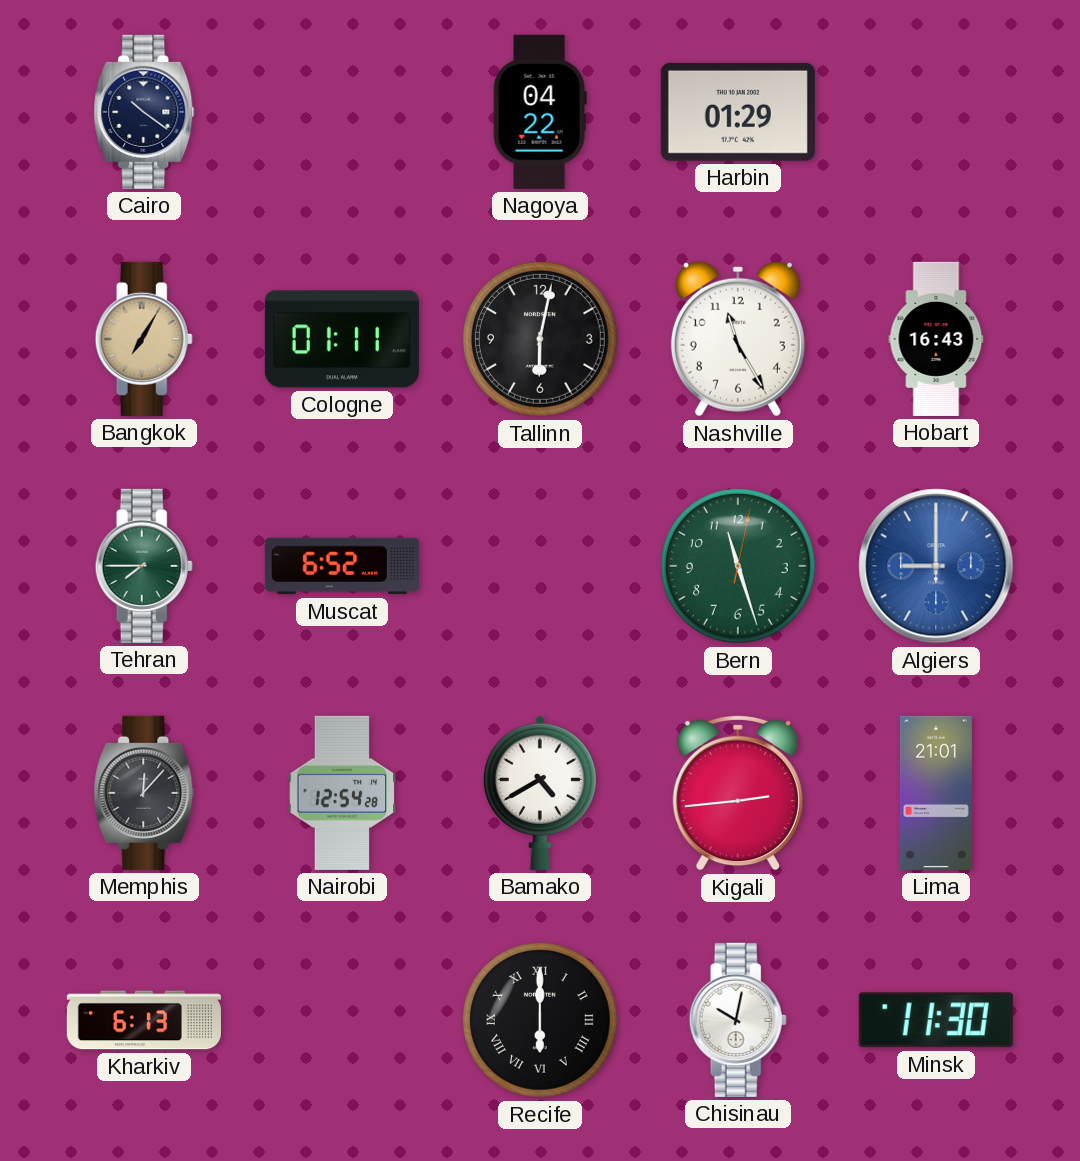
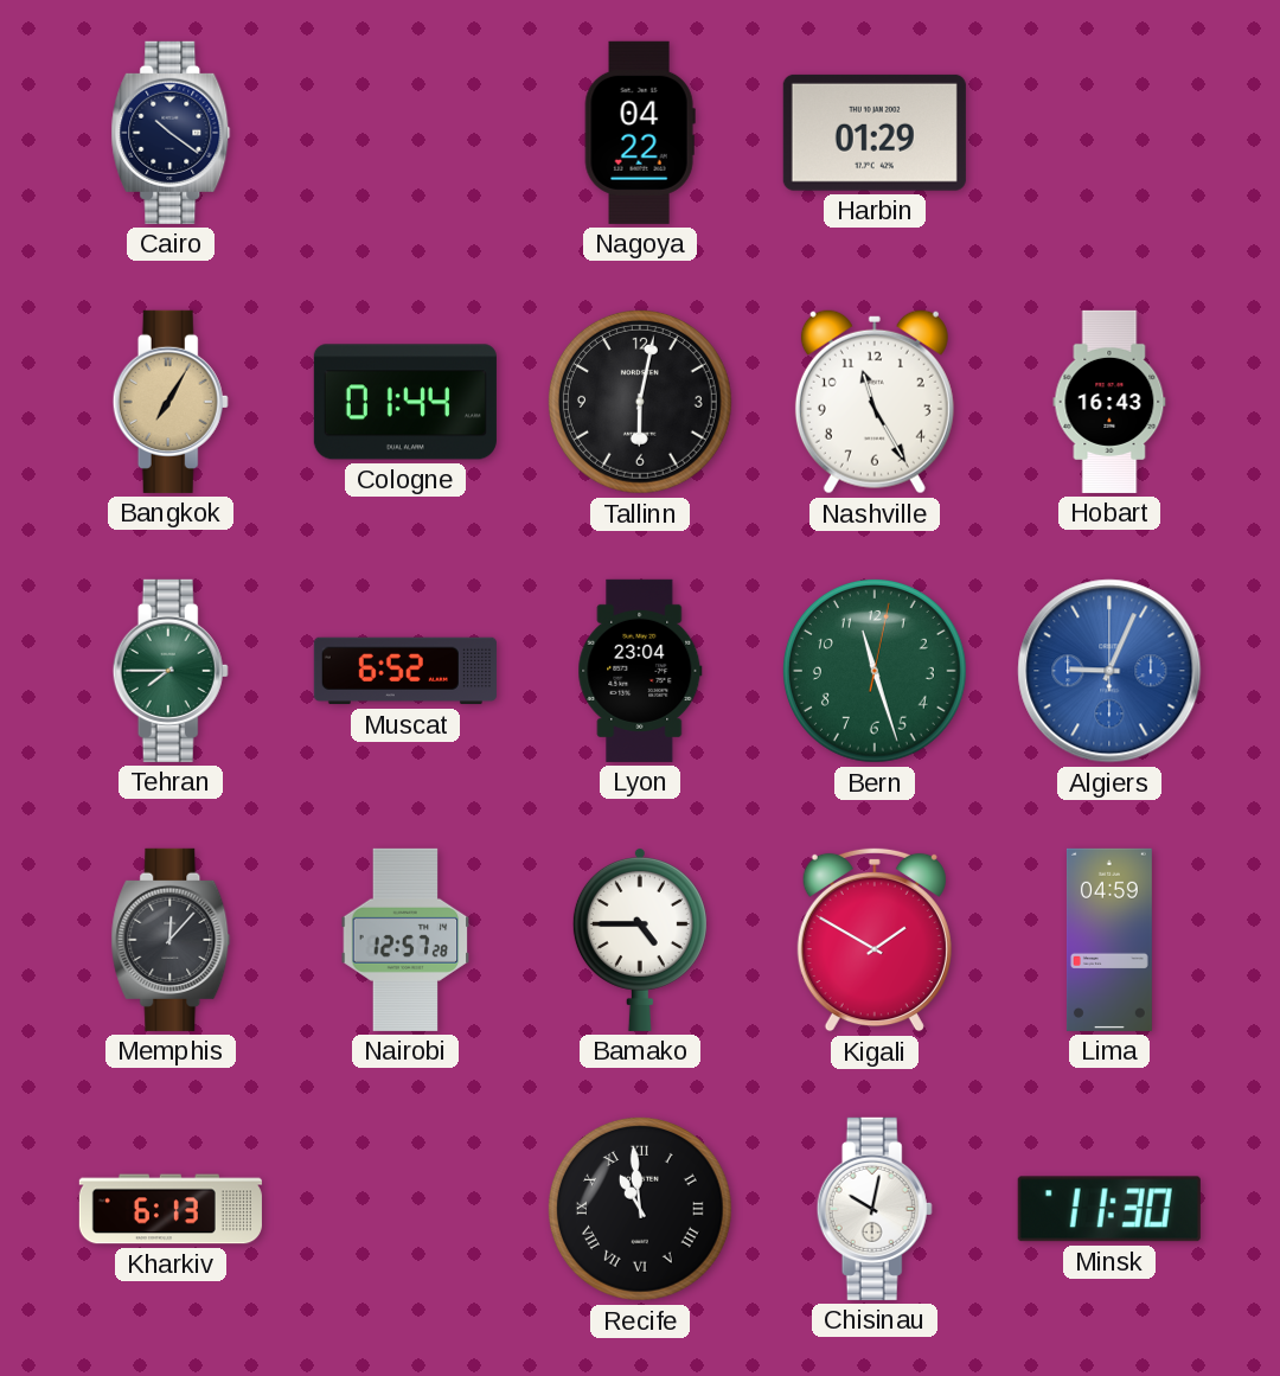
Cologne: 01:11 -> 01:44 (405, 402)
Lyon: none -> 23:04 (640, 671)
Algiers: 9:00 -> 9:04 (1109, 671)
Nairobi: 12:54 -> 12:57 (405, 940)
Bamako: 4:40 -> 4:45 (640, 939)
Kigali: 2:44 -> 1:50 (875, 940)
Lima: 21:01 -> 04:59 (1109, 940)
Recife: 6:00 -> 10:59 (640, 1209)
